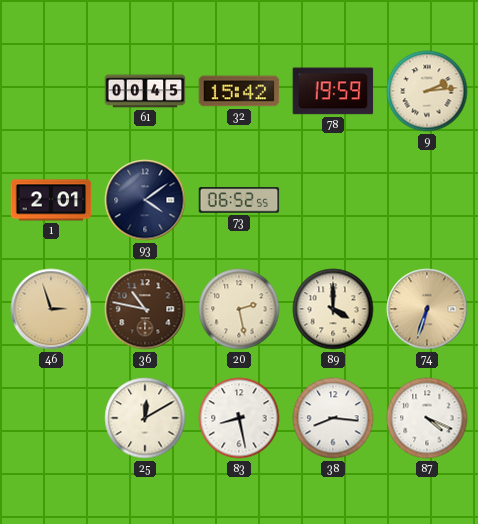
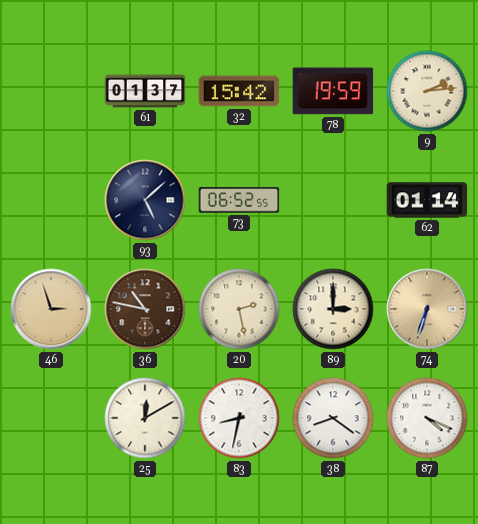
61: 00:45 -> 01:37 (145, 91)
1: 2:01 -> none (51, 200)
93: 4:09 -> 5:08 (145, 200)
62: none -> 01:14 (427, 200)
89: 4:00 -> 3:00 (333, 309)
83: 8:28 -> 8:32 (239, 418)
38: 8:16 -> 8:21 (333, 418)
